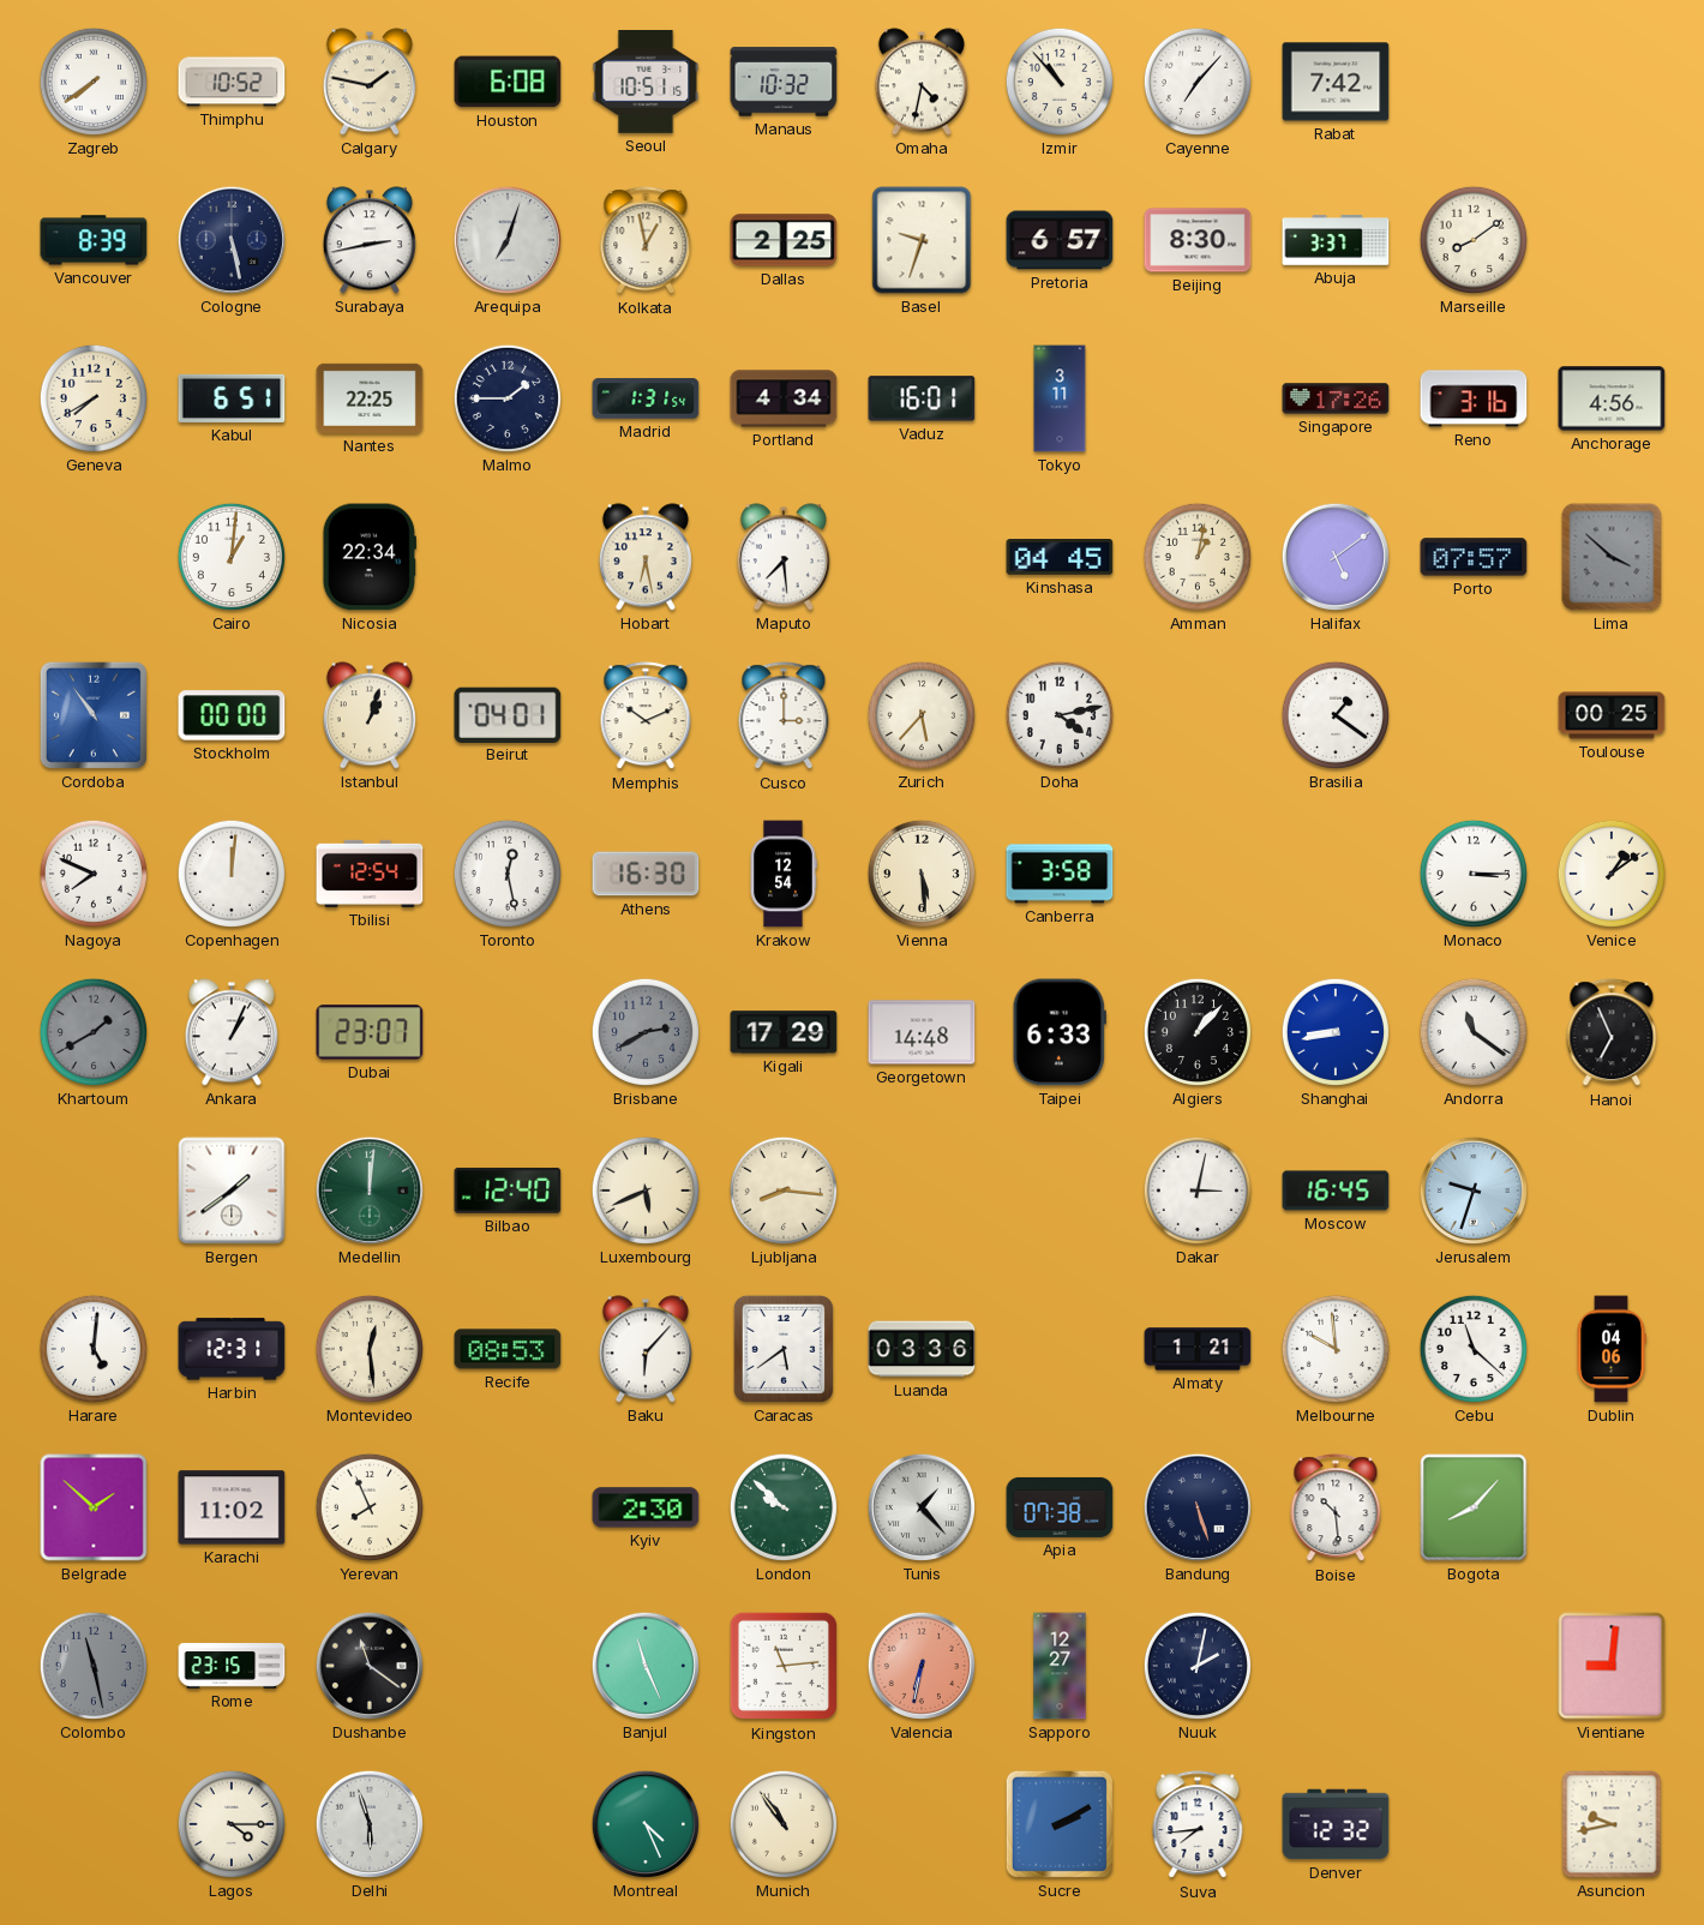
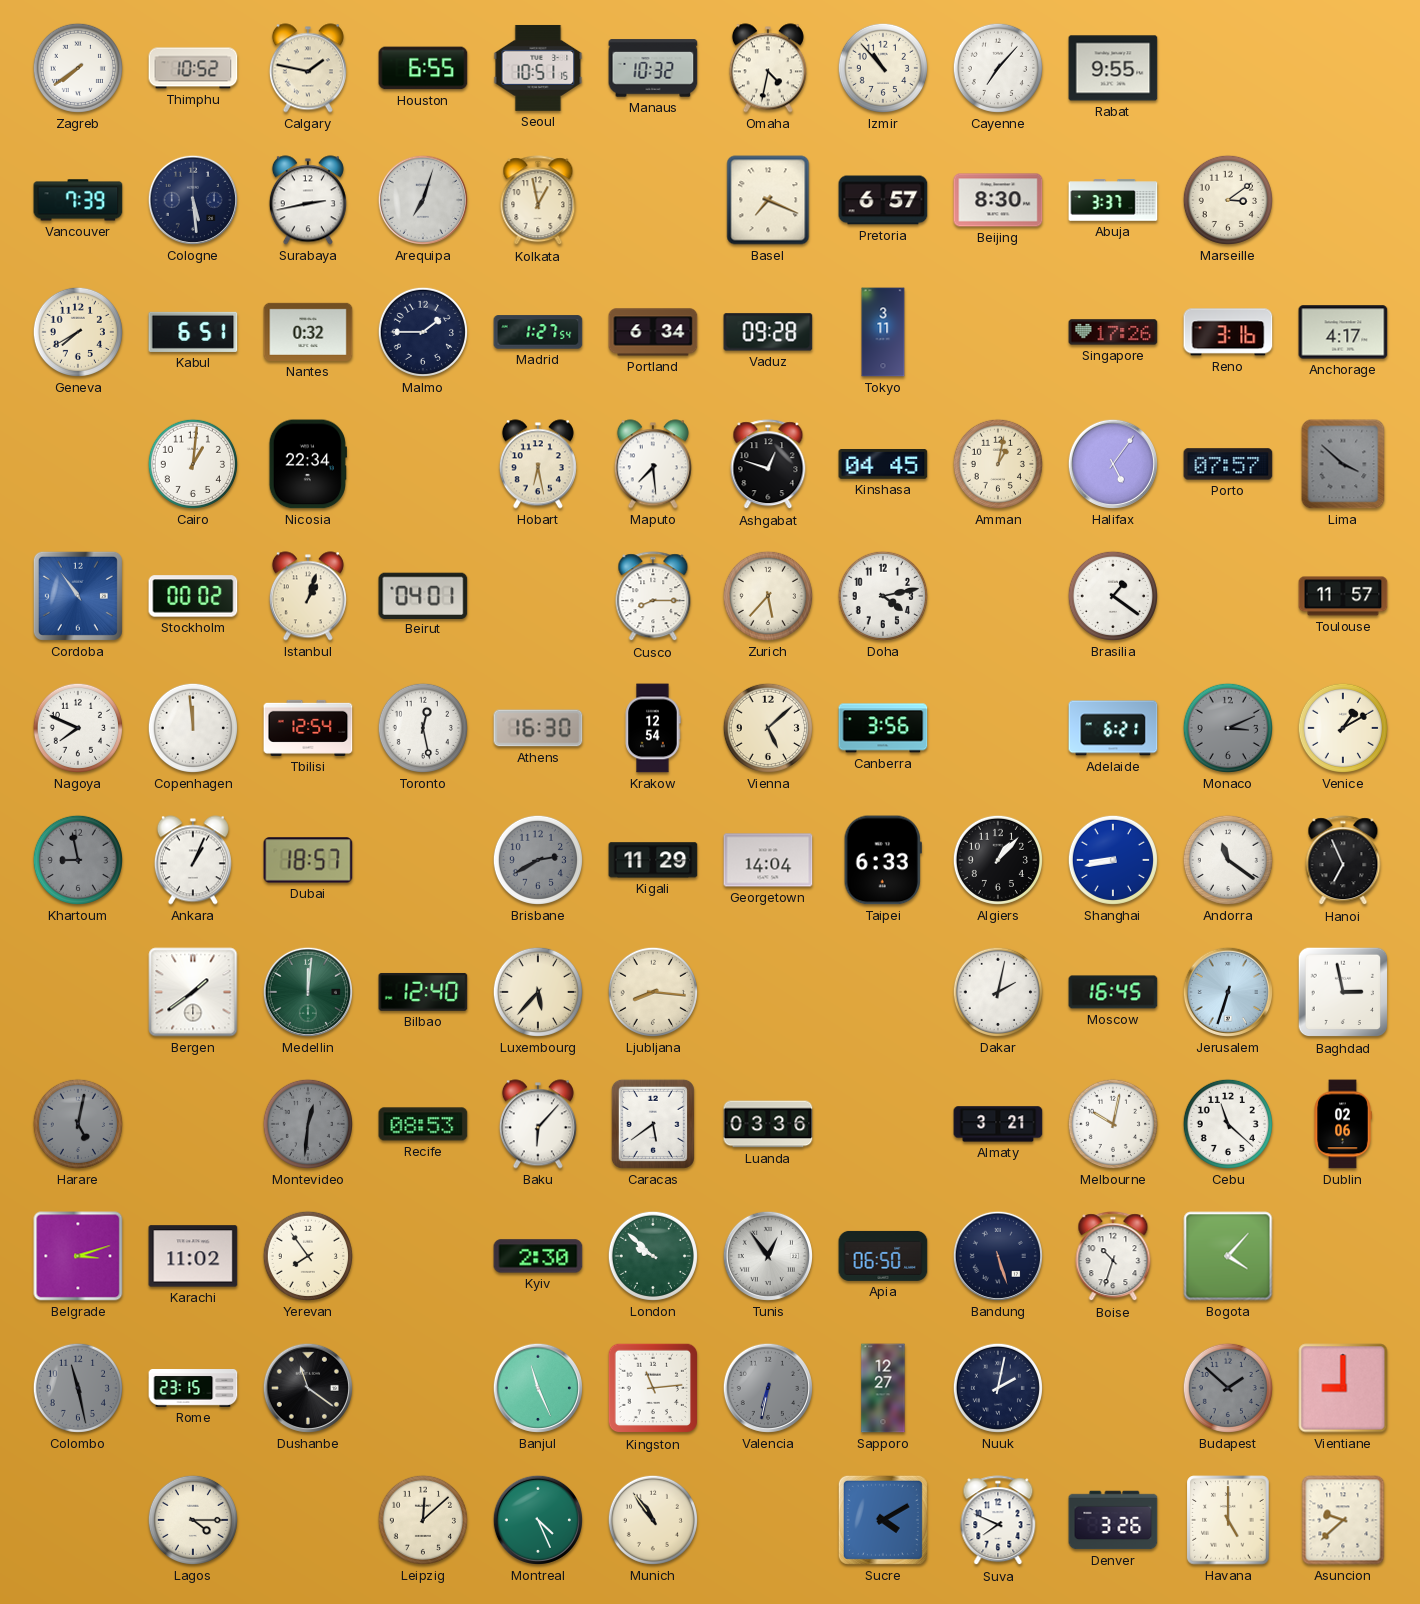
Houston: 6:08 -> 6:55 (423, 68)
Rabat: 7:42 -> 9:55 (1113, 68)
Vancouver: 8:39 -> 7:39 (78, 200)
Cologne: 5:28 -> 5:29 (193, 200)
Dallas: 2:25 -> none (784, 240)
Basel: 9:33 -> 7:19 (768, 200)
Marseille: 8:09 -> 3:09 (1228, 200)
Nantes: 22:25 -> 0:32 (308, 332)
Madrid: 1:31 -> 1:27 (538, 332)
Portland: 4:34 -> 6:34 (653, 332)
Vaduz: 16:01 -> 09:28 (768, 332)
Anchorage: 4:56 -> 4:17 (1343, 332)
Ashgabat: none -> 12:48 (768, 465)
Halifax: 5:09 -> 5:06 (1113, 464)
Stockholm: 00:00 -> 00:02 (193, 596)
Memphis: 10:11 -> none (646, 716)
Cusco: 3:00 -> 8:15 (653, 597)
Toulouse: 00:25 -> 11:57 (1343, 596)
Copenhagen: 12:01 -> 11:59 (193, 728)
Vienna: 5:29 -> 5:08 (768, 728)
Canberra: 3:58 -> 3:56 (883, 728)
Adelaide: none -> 6:21 (1113, 728)
Monaco: 3:15 -> 3:11 (1228, 728)
Monaco dial: white -> grey (1228, 728)
Venice: 1:09 -> 1:10 (1343, 728)
Khartoum: 1:40 -> 8:58 (78, 860)
Dubai: 23:07 -> 18:57 (308, 860)
Kigali: 17:29 -> 11:29 (653, 860)
Georgetown: 14:48 -> 14:04 (768, 860)
Luxembourg: 5:41 -> 5:37 (538, 992)
Dakar: 3:02 -> 2:02 (998, 992)
Jerusalem: 9:33 -> 6:33 (1228, 992)
Baghdad: none -> 2:58 (1343, 992)
Harare: 5:01 -> 5:02 (78, 1124)
Harare dial: white -> grey (78, 1124)
Harbin: 12:31 -> none (232, 1349)
Montevideo: 12:29 -> 12:31 (308, 1124)
Montevideo dial: cream -> grey (308, 1124)
Almaty: 1:21 -> 3:21 (998, 1124)
Melbourne: 9:59 -> 10:02 (1113, 1124)
Dublin: 04:06 -> 02:06 (1343, 1124)
Belgrade: 1:52 -> 3:12 (78, 1256)
Yerevan: 7:56 -> 7:54 (308, 1256)
Tunis: 1:23 -> 12:54 (768, 1256)
Apia: 07:38 -> 06:50 (883, 1256)
Boise: 10:29 -> 10:33 (1113, 1257)
Bogota: 8:07 -> 4:07 (1228, 1256)
Valencia dial: salmon -> grey (768, 1388)
Budapest: none -> 1:52 (1228, 1388)
Vientiane: 9:01 -> 9:00 (1343, 1388)
Delhi: 5:57 -> none (370, 1824)
Leipzig: none -> 12:08 (423, 1520)
Sucre: 2:10 -> 4:10 (883, 1520)
Suva: 7:44 -> 7:49 (998, 1521)
Denver: 12:32 -> 3:26 (1113, 1520)
Havana: none -> 5:00 (1228, 1520)
Asuncion: 9:43 -> 9:38 (1343, 1520)
